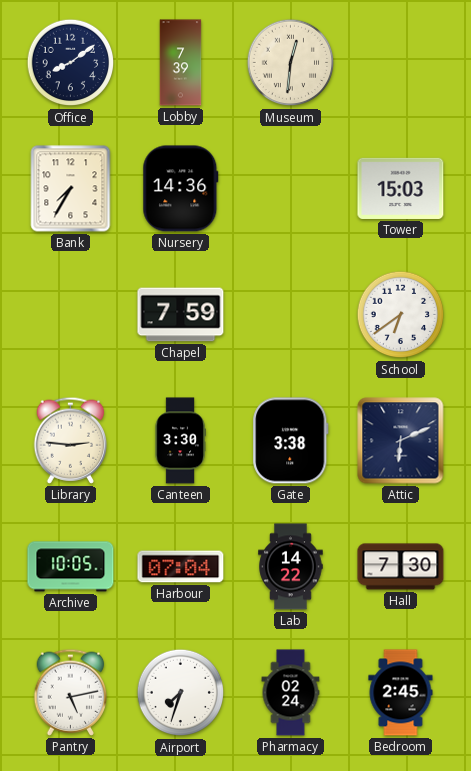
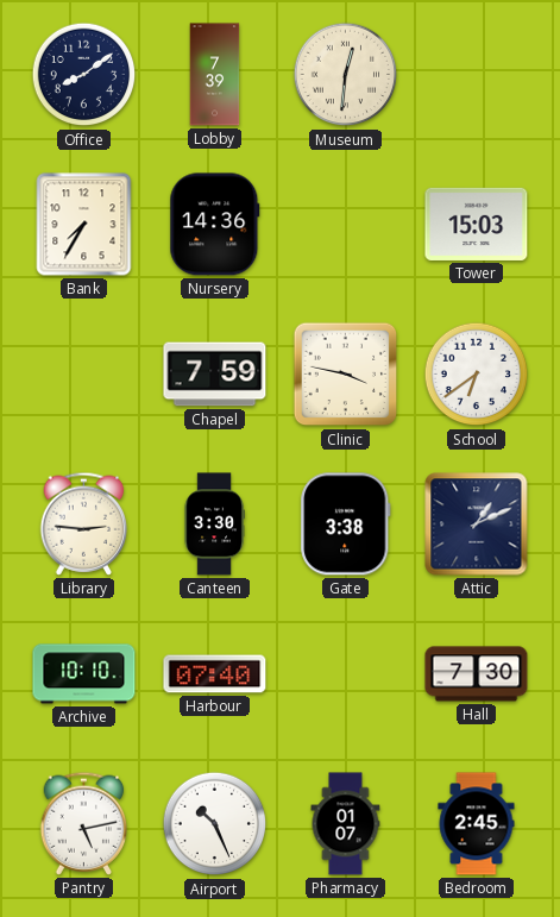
Clinic: none -> 3:47 (346, 375)
Attic: 6:11 -> 1:11 (477, 525)
Archive: 10:05 -> 10:10 (84, 674)
Harbour: 07:04 -> 07:40 (215, 674)
Lab: 14:22 -> none (291, 567)
Airport: 7:33 -> 10:26 (215, 824)
Pharmacy: 02:24 -> 01:07 (346, 824)
